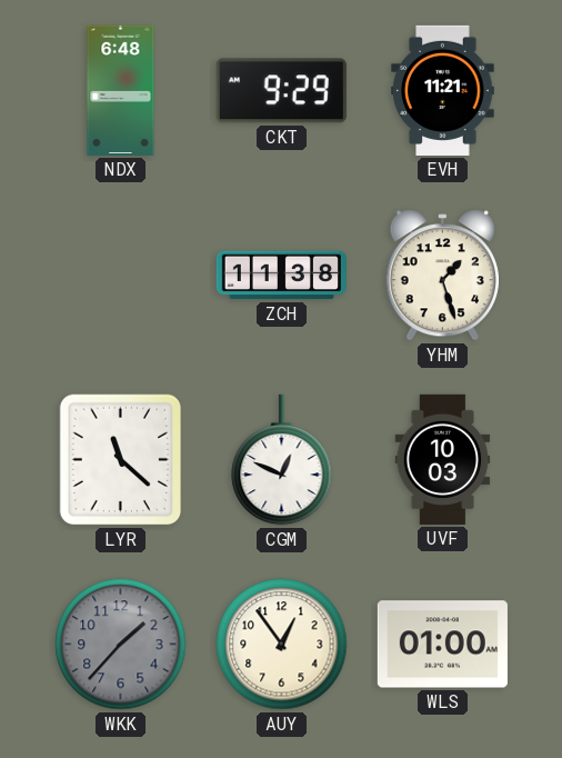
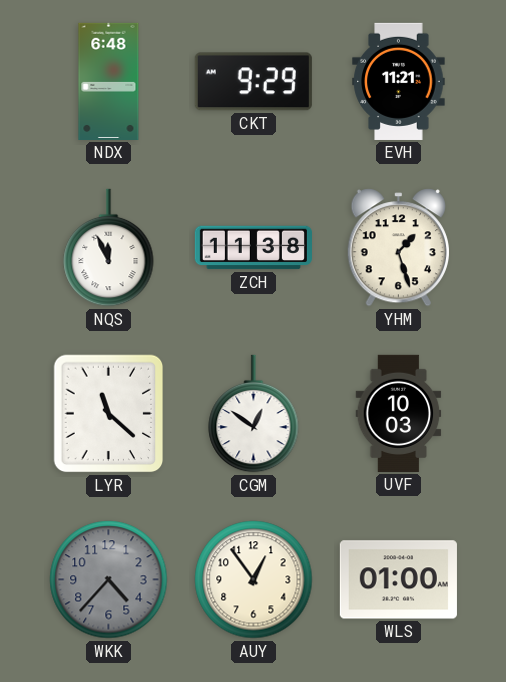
NQS: none -> 11:56 (109, 248)
CGM: 12:49 -> 12:51 (254, 414)
WKK: 1:37 -> 4:37 (109, 580)
